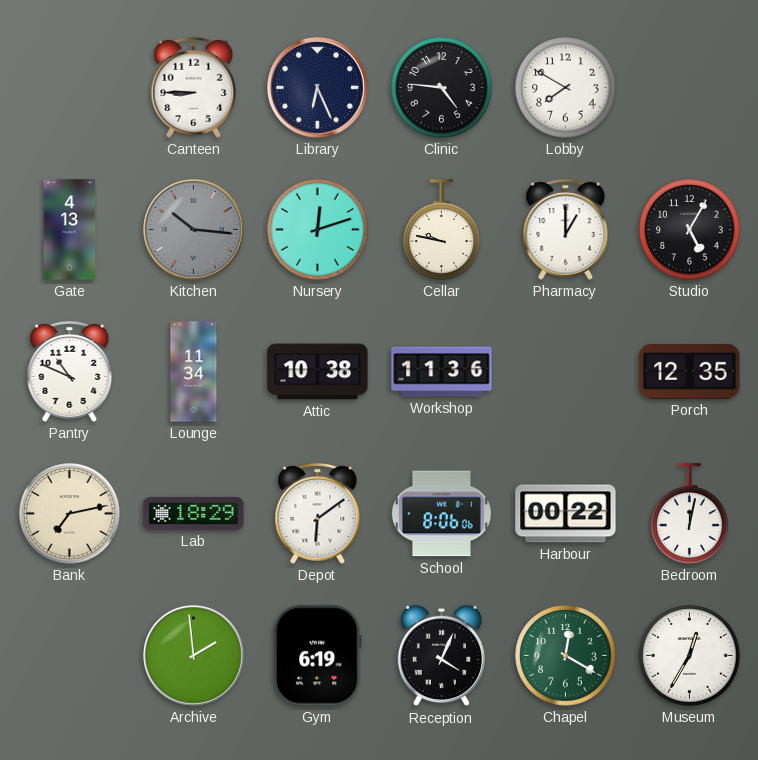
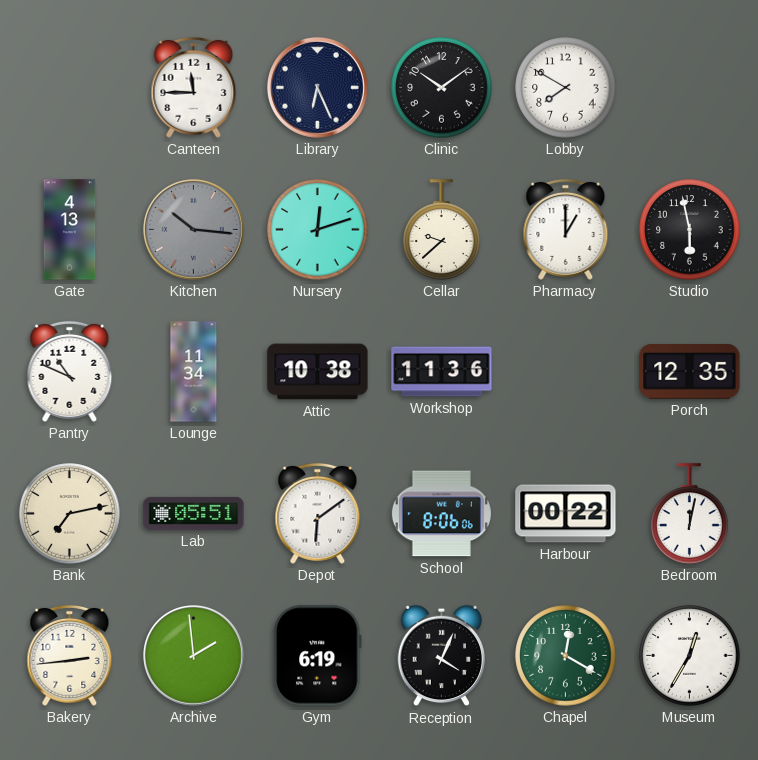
Canteen: 8:45 -> 11:45 (194, 87)
Clinic: 4:46 -> 10:09 (442, 88)
Cellar: 9:47 -> 9:38 (442, 230)
Studio: 5:05 -> 5:58 (690, 230)
Lab: 18:29 -> 05:51 (194, 513)
Bakery: none -> 2:44 (70, 655)
